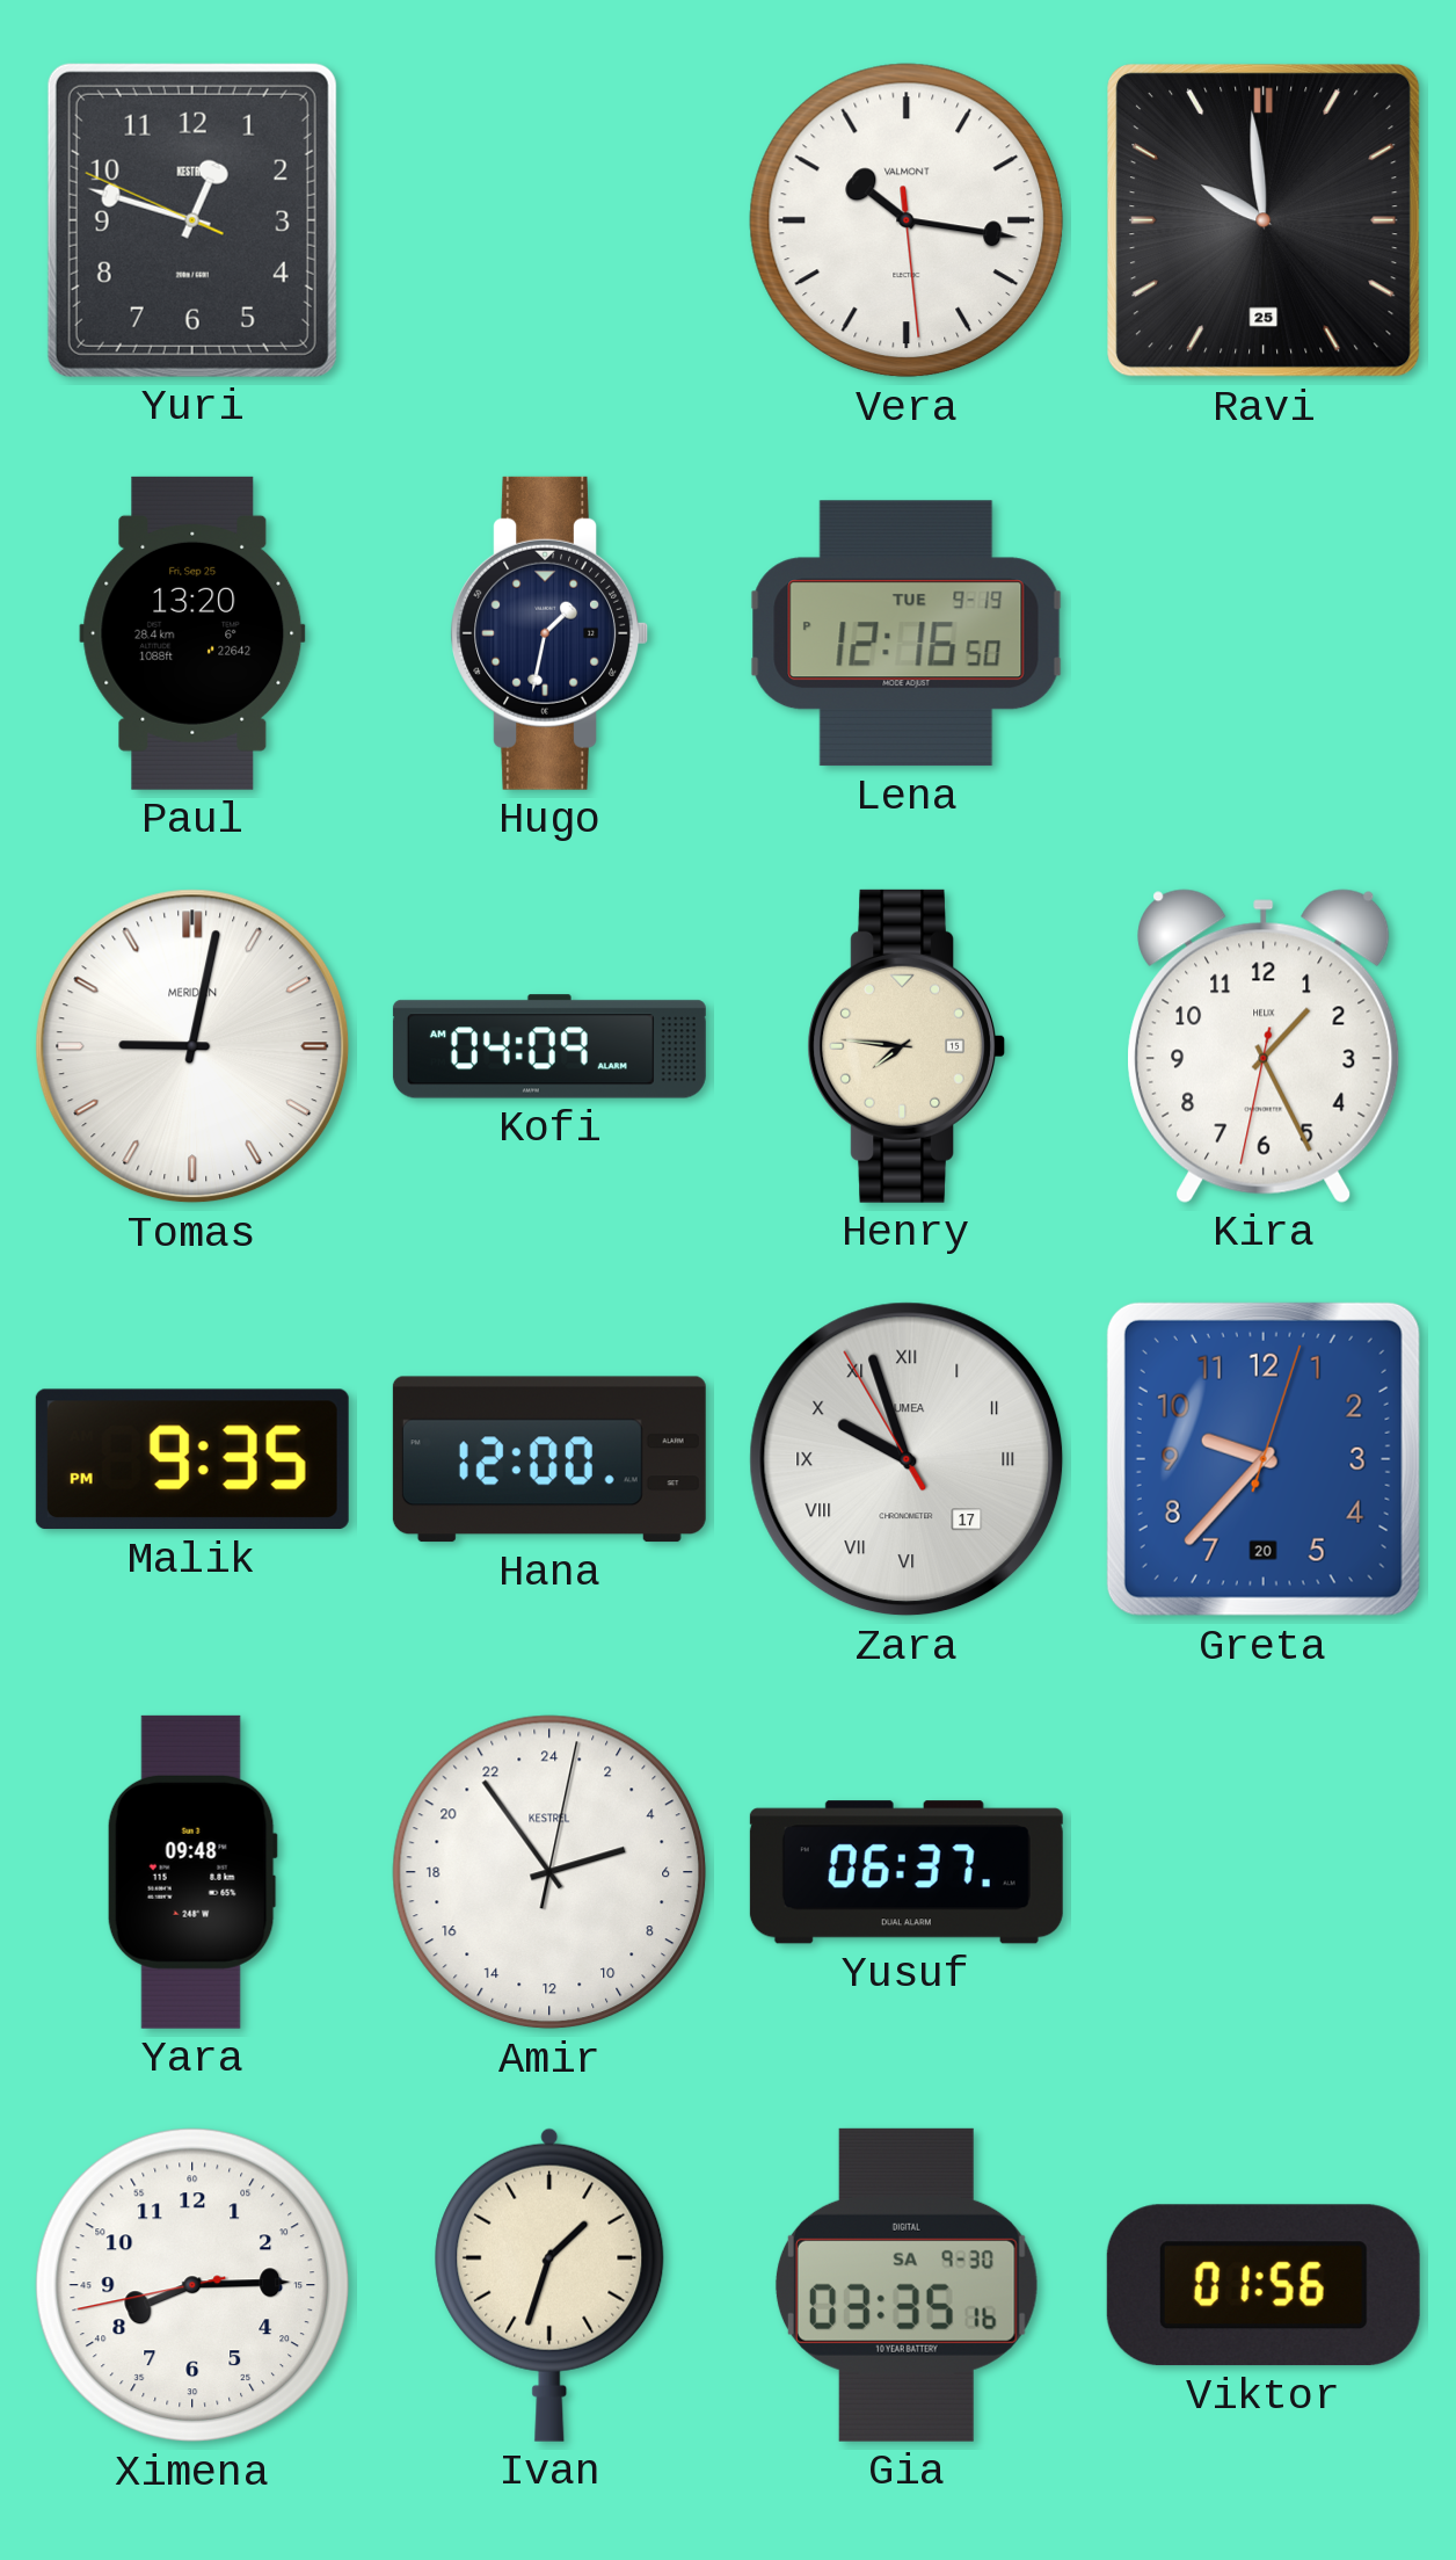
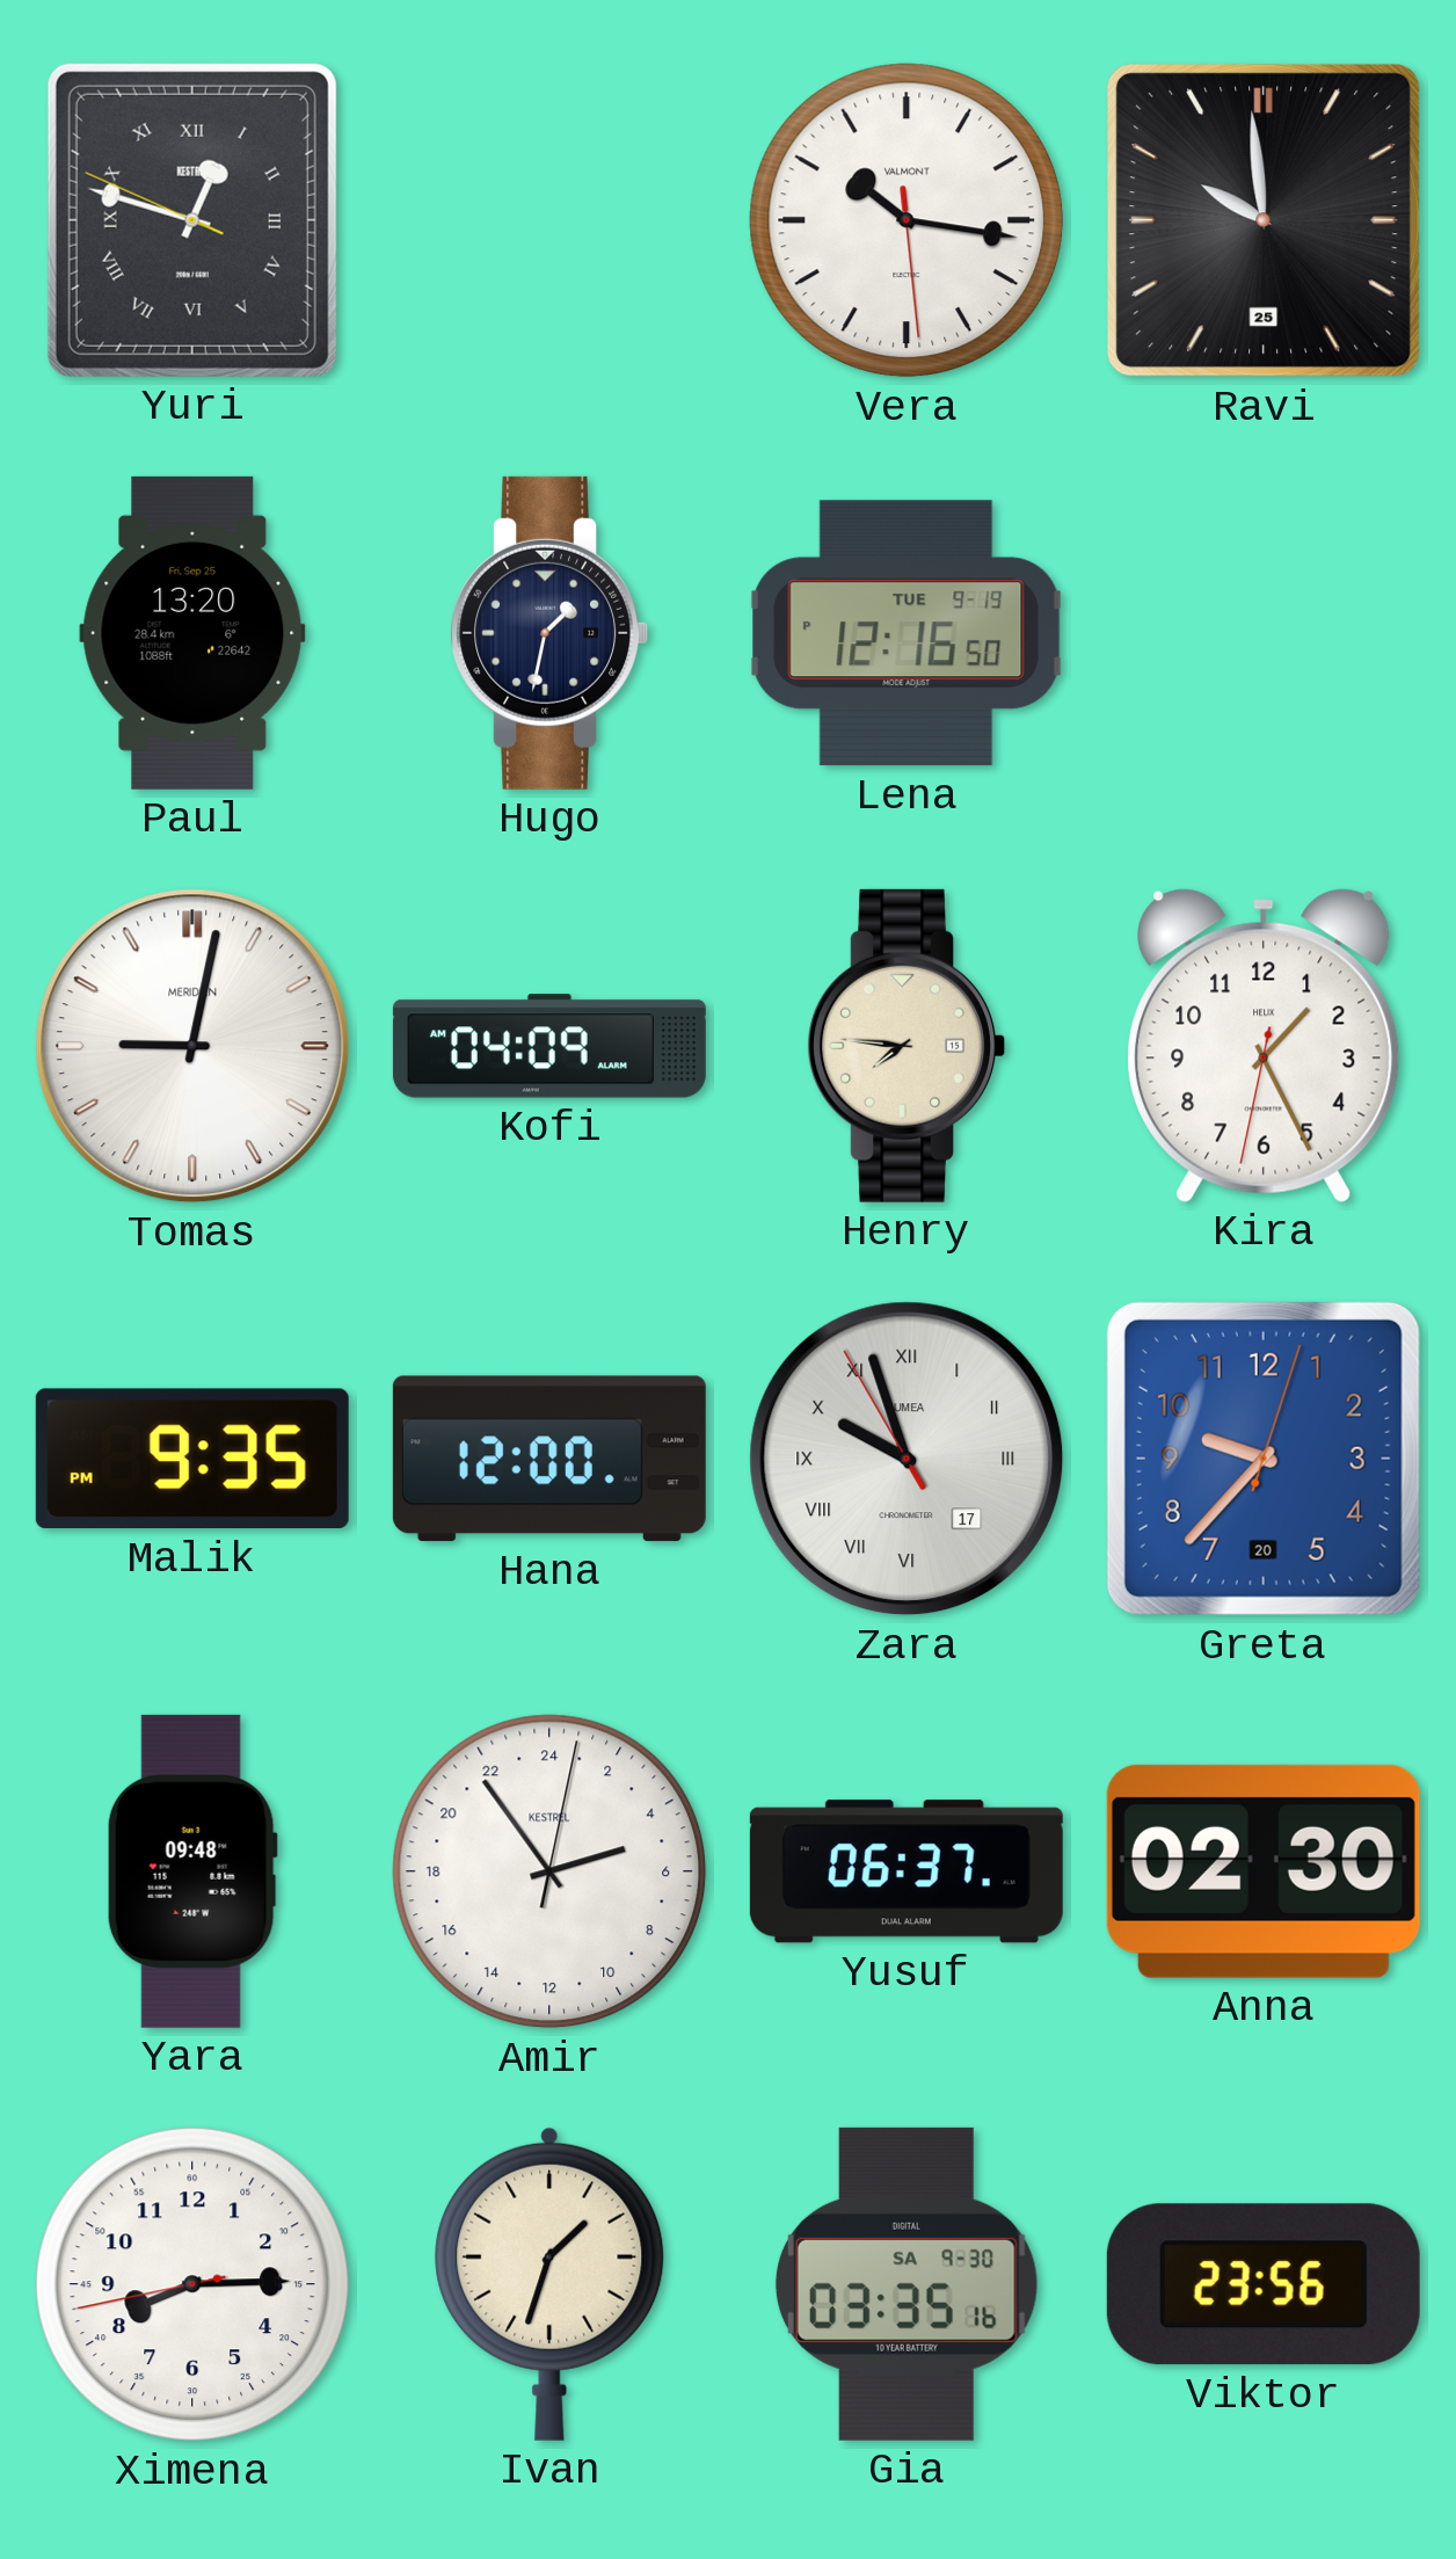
Yuri numerals: Arabic -> Roman (192, 220)
Anna: none -> 02:30 (1264, 1871)
Viktor: 01:56 -> 23:56 (1264, 2284)
